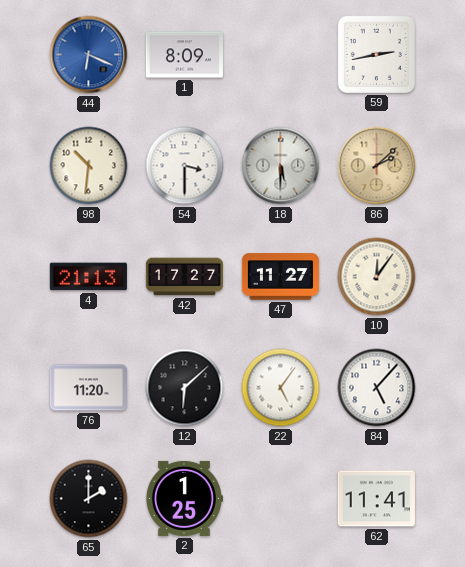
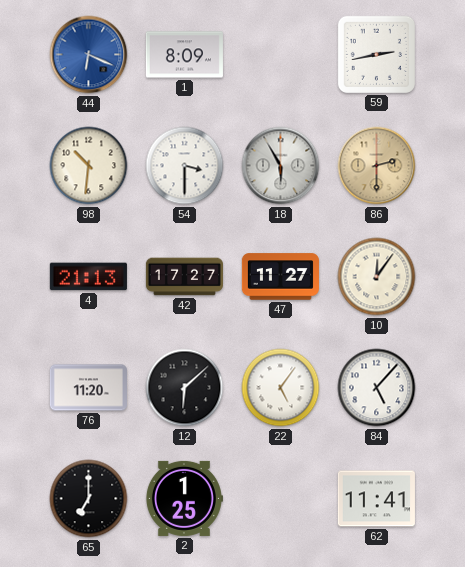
18: 5:30 -> 5:55 (281, 166)
86: 2:08 -> 2:30 (377, 166)
65: 2:00 -> 7:00 (89, 499)
